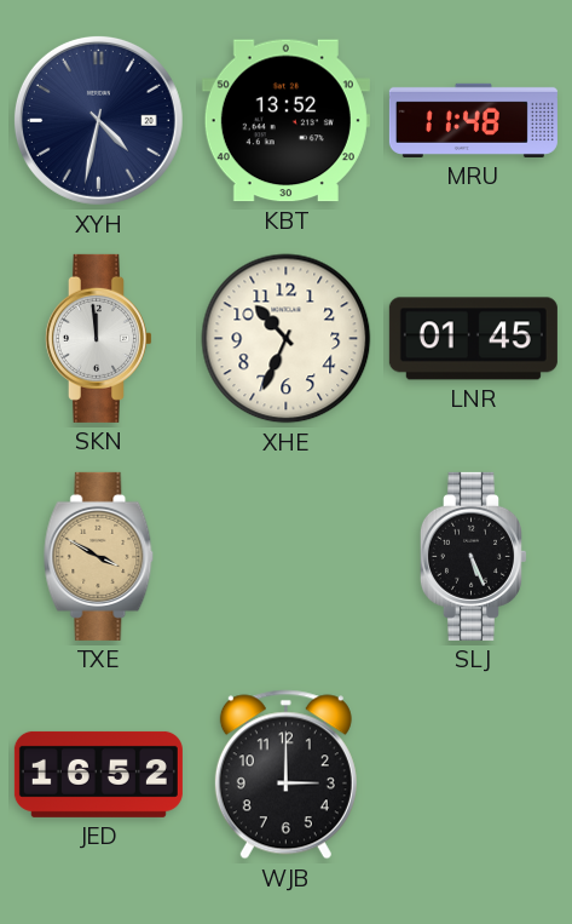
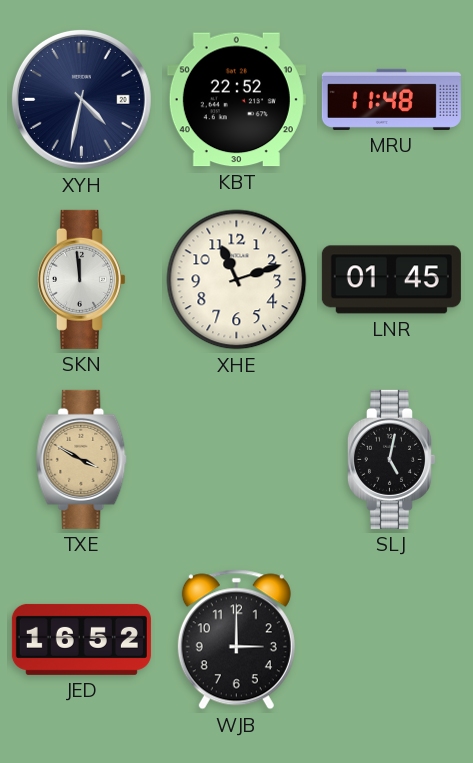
KBT: 13:52 -> 22:52 (236, 100)
XHE: 10:34 -> 11:12 (237, 280)
SLJ: 5:26 -> 5:02 (391, 459)
